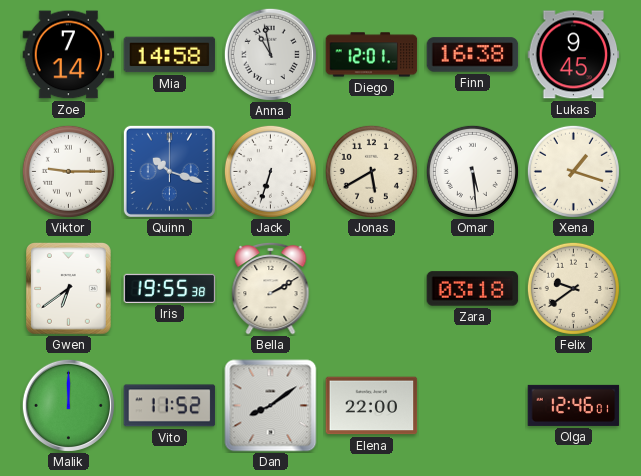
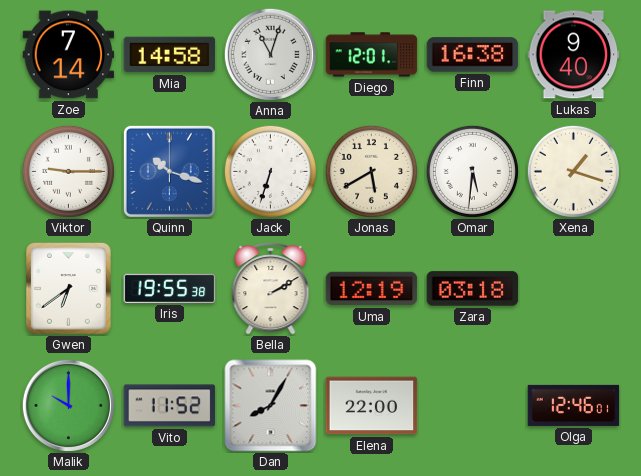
Anna: 10:58 -> 11:03 (270, 54)
Lukas: 9:45 -> 9:40 (574, 55)
Omar: 5:29 -> 5:31 (472, 171)
Uma: none -> 12:19 (372, 289)
Felix: 9:39 -> none (573, 288)
Malik: 12:00 -> 10:00 (68, 405)
Dan: 8:09 -> 8:05 (271, 406)
